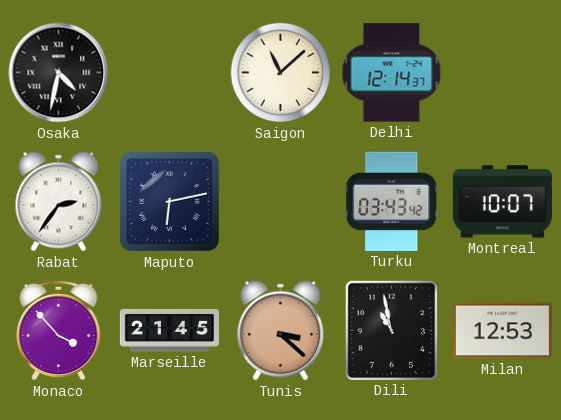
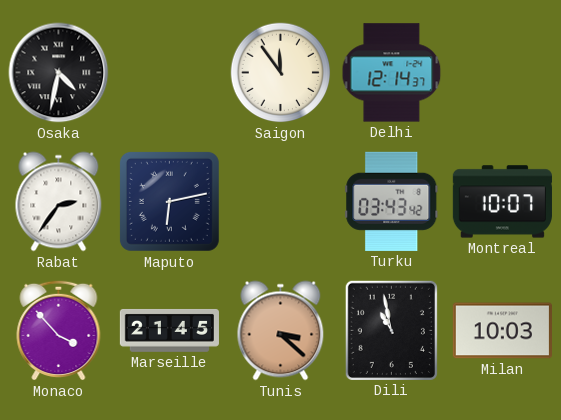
Saigon: 11:08 -> 11:54 (281, 73)
Milan: 12:53 -> 10:03 (502, 331)
